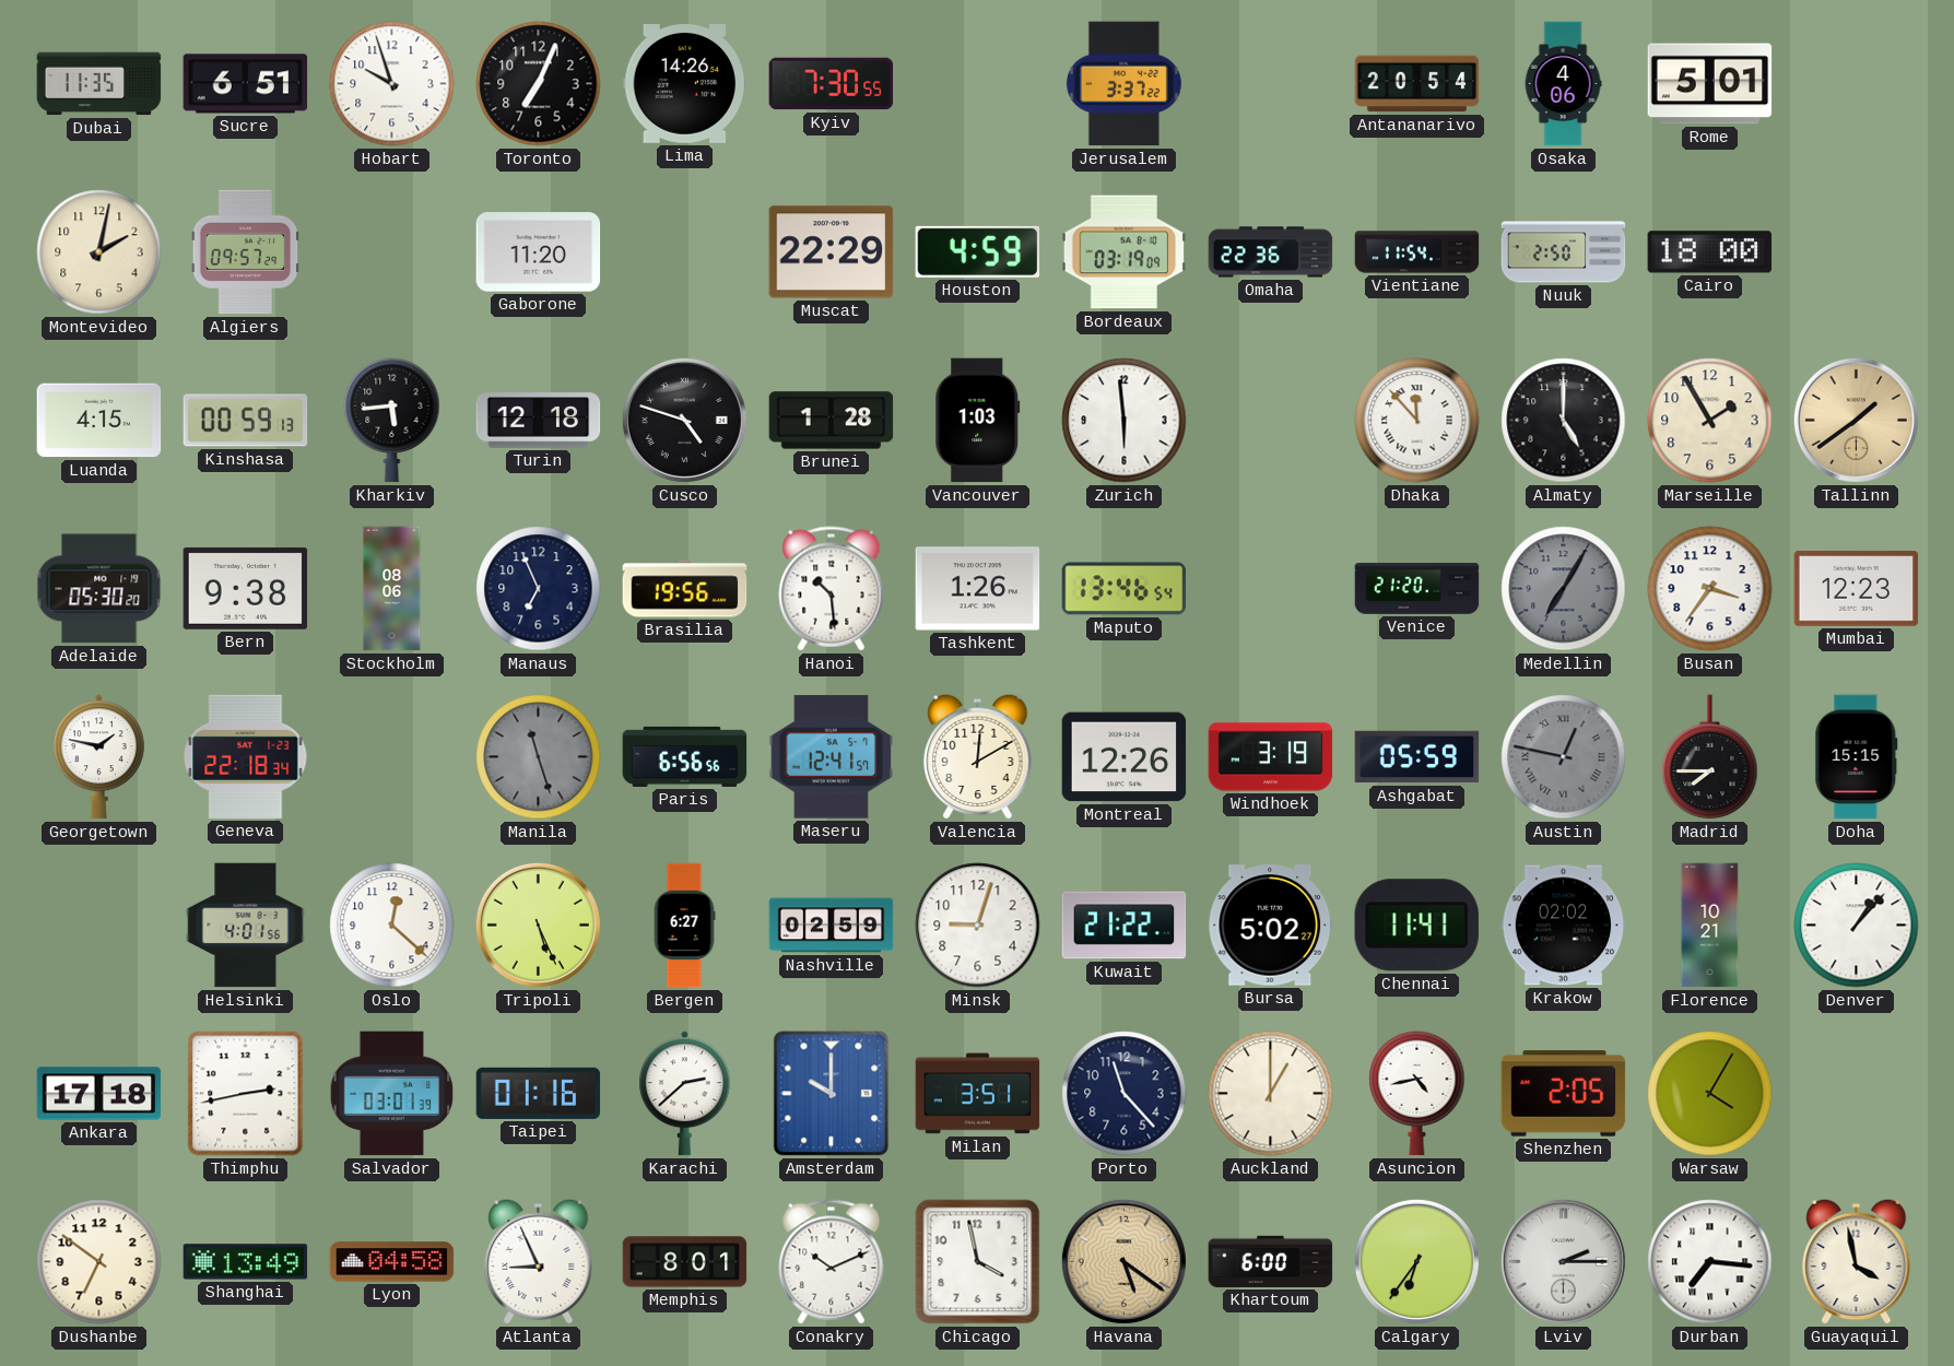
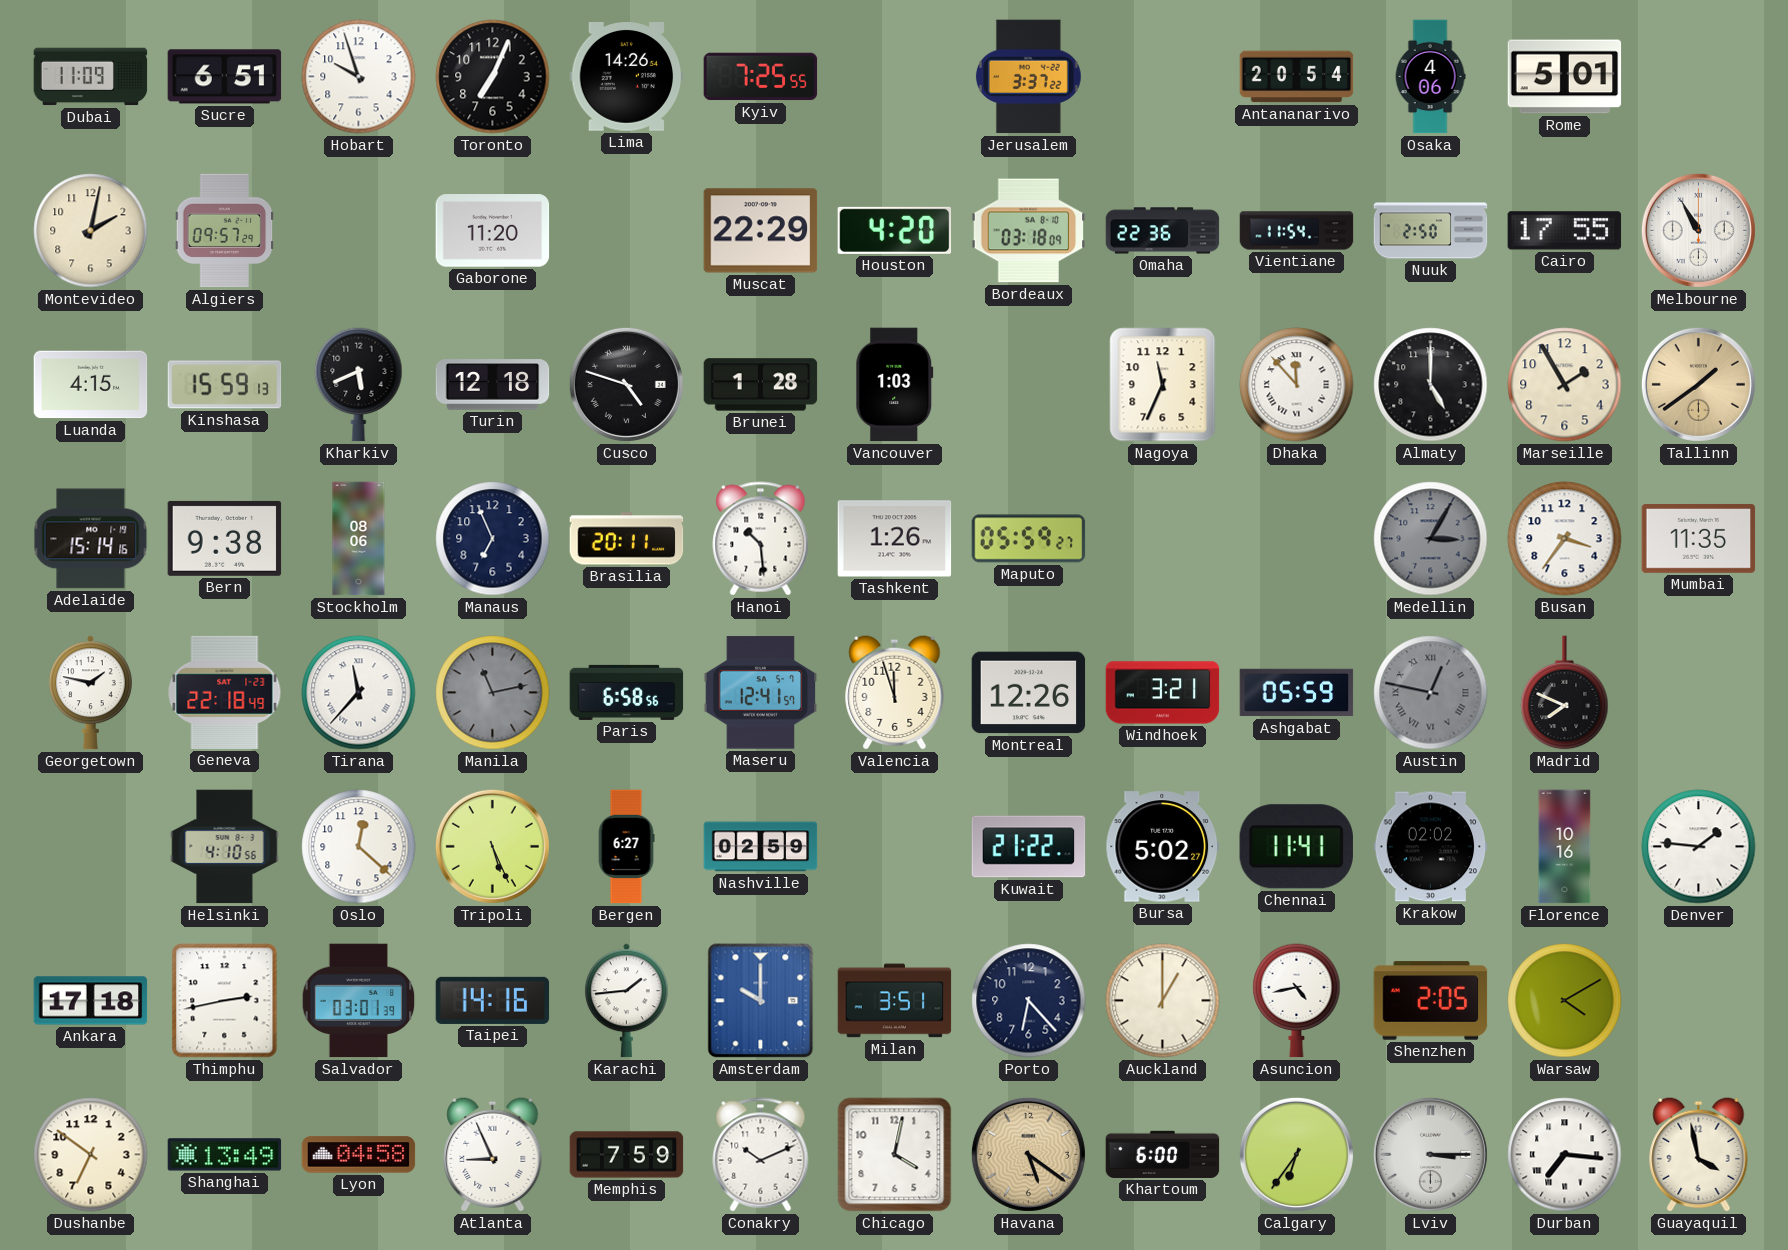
Dubai: 11:35 -> 11:09 (91, 77)
Kyiv: 7:30 -> 7:25 (761, 77)
Houston: 4:59 -> 4:20 (895, 230)
Bordeaux: 03:19 -> 03:18 (1029, 231)
Cairo: 18:00 -> 17:55 (1565, 231)
Melbourne: none -> 10:55 (1698, 230)
Kinshasa: 00:59 -> 15:59 (225, 385)
Kharkiv: 5:44 -> 5:41 (359, 385)
Zurich: 5:59 -> none (1125, 421)
Nagoya: none -> 11:34 (1163, 385)
Adelaide: 05:30 -> 15:14 (91, 539)
Brasilia: 19:56 -> 20:11 (627, 539)
Maputo: 13:46 -> 05:59 (1029, 539)
Venice: 21:20 -> none (1417, 589)
Medellin: 7:05 -> 3:05 (1431, 539)
Mumbai: 12:23 -> 11:35 (1699, 538)
Geneva: 22:18:34 -> 22:18:49 (225, 692)
Tirana: none -> 11:37 (359, 693)
Manila: 11:27 -> 11:13 (493, 693)
Paris: 6:56 -> 6:58 (627, 692)
Valencia: 12:10 -> 11:57 (895, 692)
Windhoek: 3:19 -> 3:21 (1163, 693)
Madrid: 7:45 -> 7:49 (1565, 693)
Doha: 15:15 -> none (1857, 757)
Helsinki: 4:01 -> 4:10 (225, 847)
Minsk: 9:03 -> none (978, 926)
Florence: 10:21 -> 10:16 (1565, 847)
Denver: 1:07 -> 1:46 (1699, 847)
Taipei: 01:16 -> 14:16 (493, 1000)
Karachi: 2:38 -> 1:44 (627, 1001)
Porto: 11:23 -> 6:23 (1029, 1001)
Warsaw: 4:05 -> 4:10 (1565, 1001)
Memphis: 8:01 -> 7:59 (627, 1155)
Chicago: 3:58 -> 4:02 (895, 1155)
Lviv: 2:15 -> 3:15 (1430, 1154)
